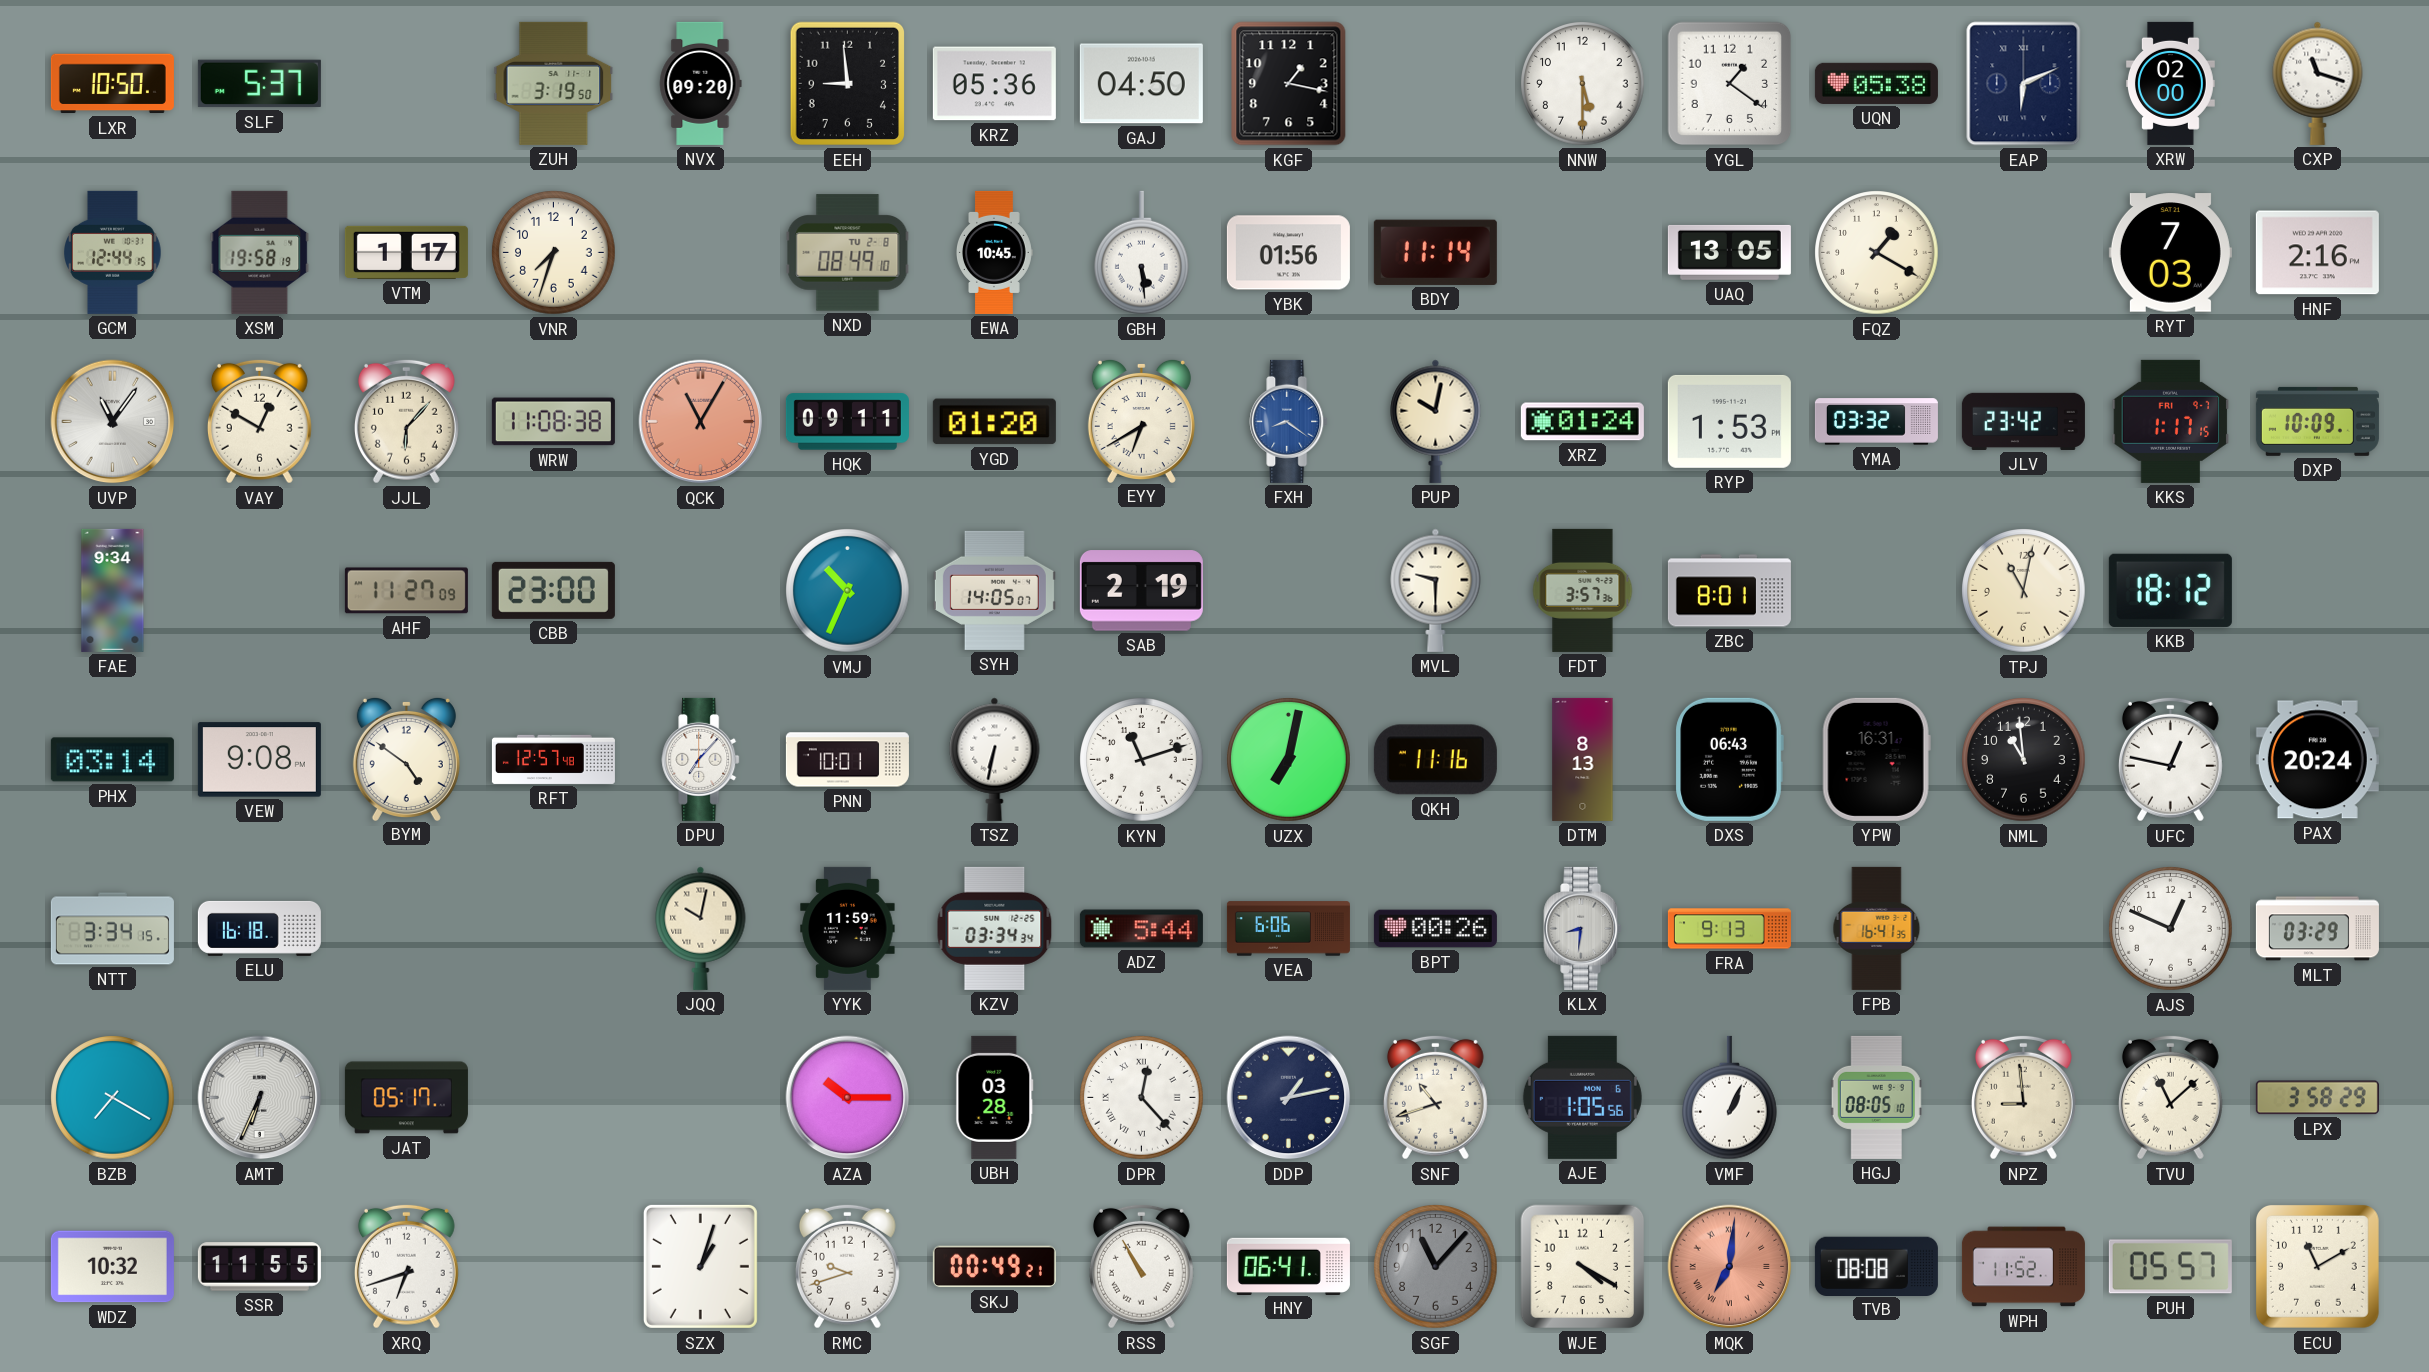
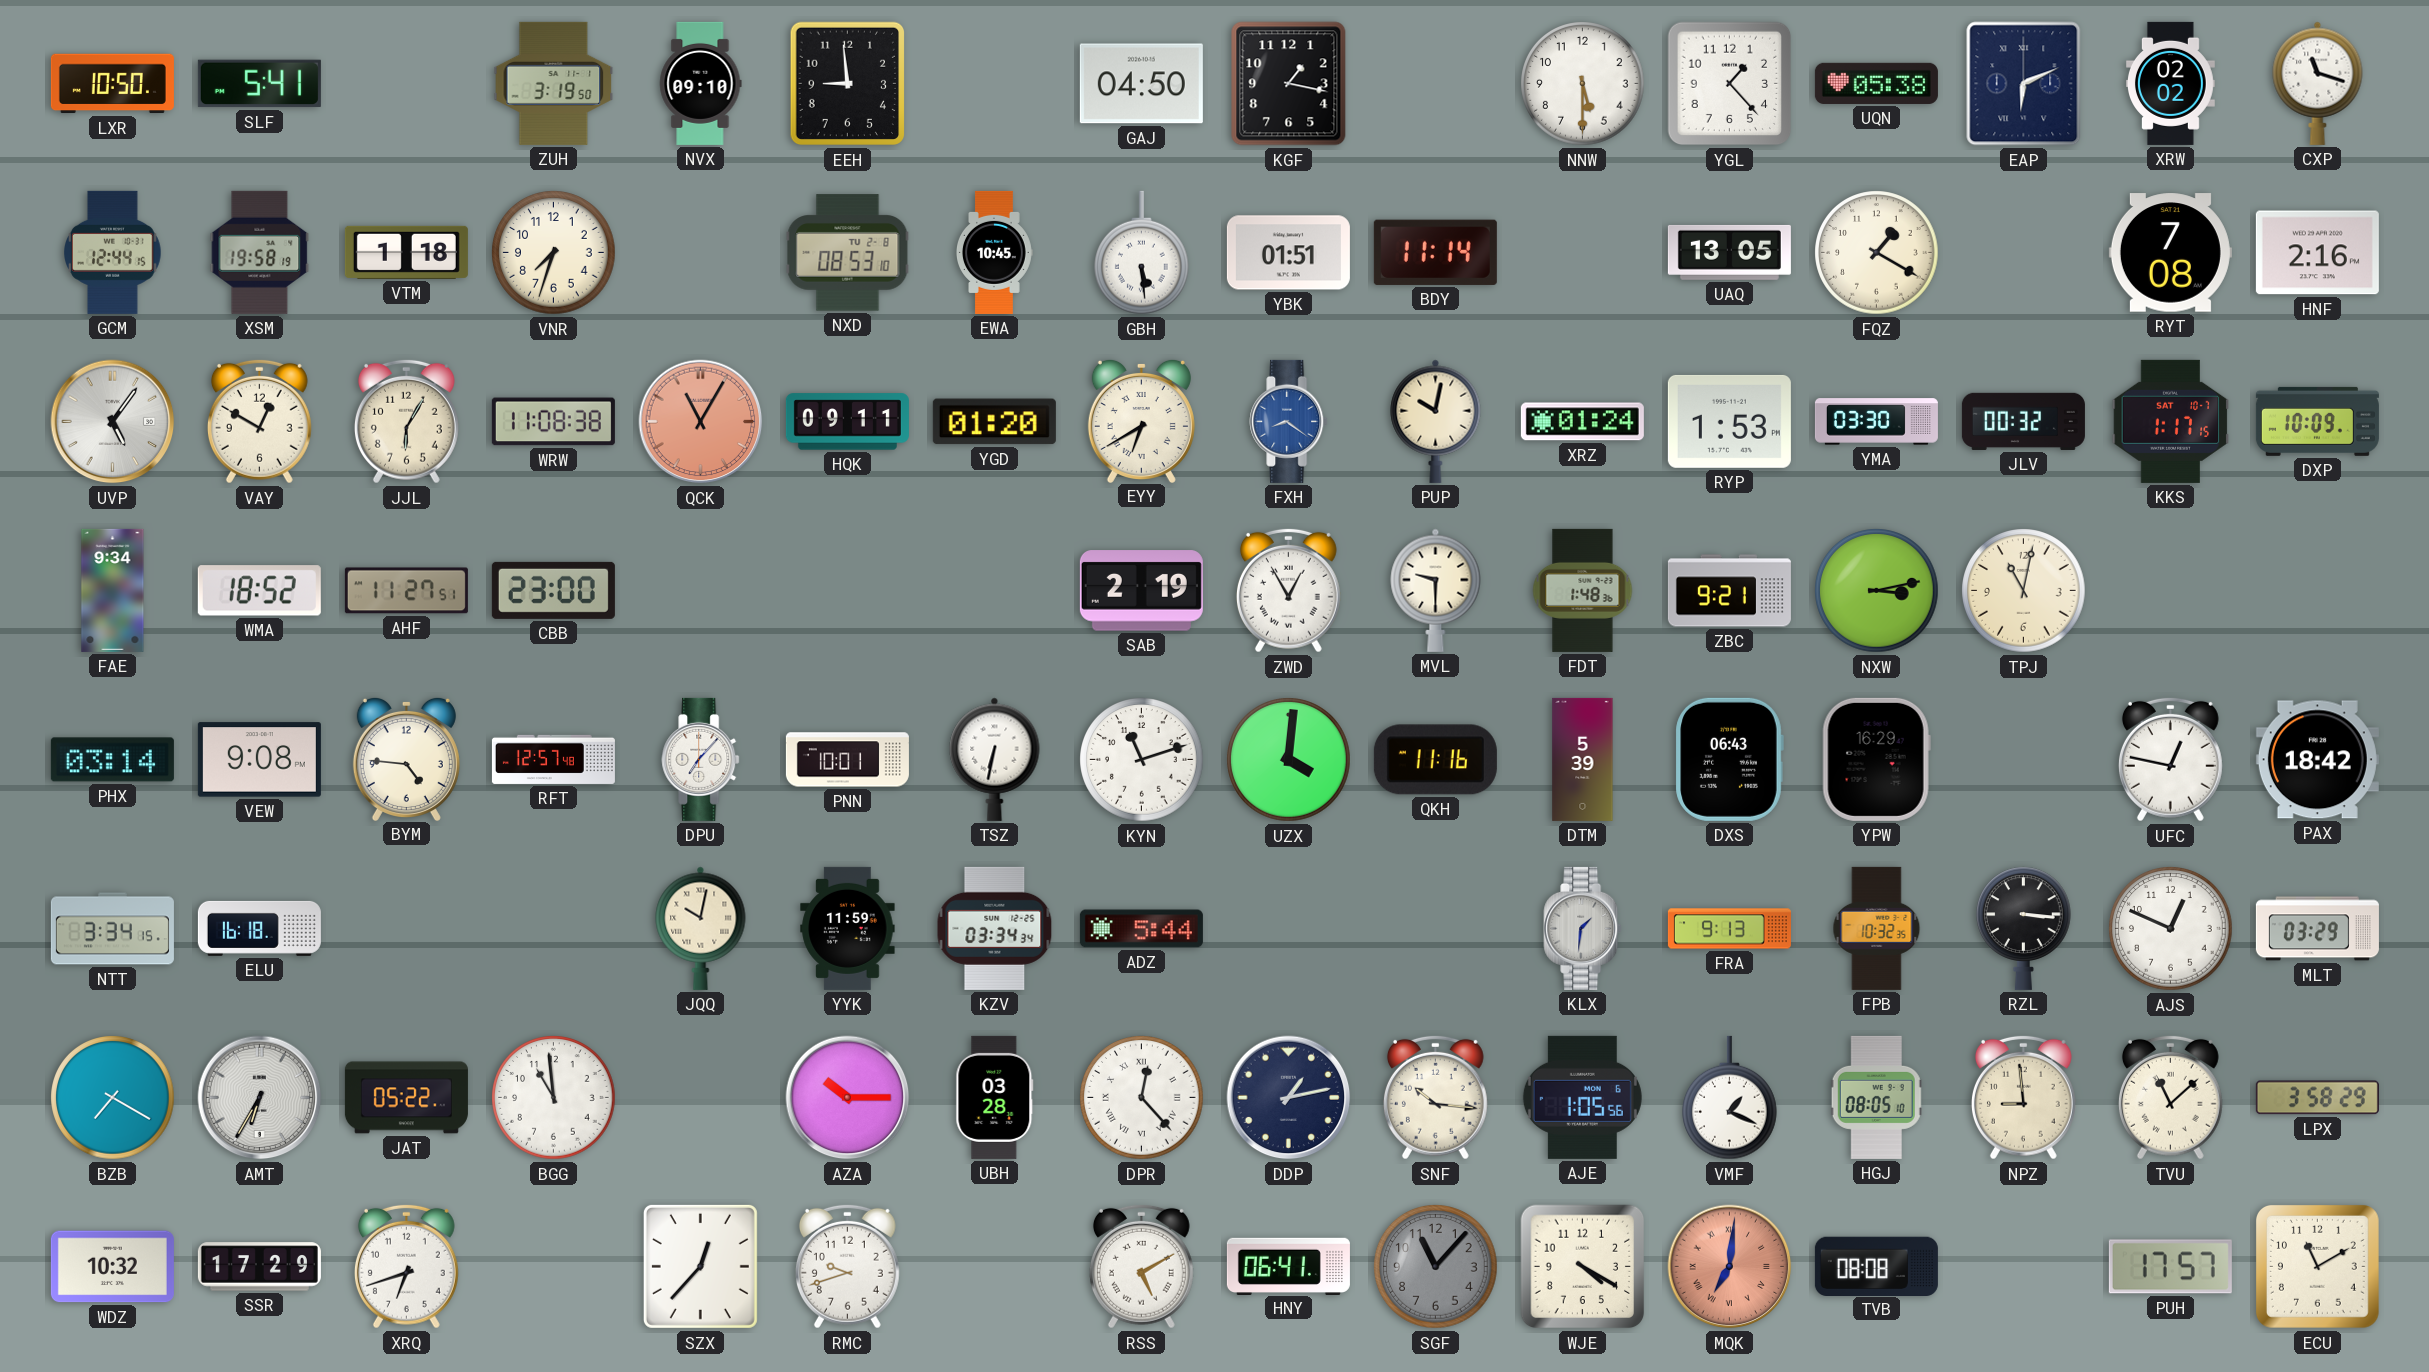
SLF: 5:37 -> 5:41 (259, 84)
NVX: 09:20 -> 09:10 (701, 83)
KRZ: 05:36 -> none (994, 84)
YGL: 1:21 -> 1:23 (1730, 84)
XRW: 02:00 -> 02:02 (2171, 83)
VTM: 1:17 -> 1:18 (406, 252)
NXD: 08:49 -> 08:53 (848, 253)
YBK: 01:56 -> 01:51 (1288, 253)
RYT: 7:03 -> 7:08 (2170, 253)
UVP: 11:06 -> 5:06 (113, 422)
JJL: 6:07 -> 6:05 (406, 421)
YMA: 03:32 -> 03:30 (1876, 422)
JLV: 23:42 -> 00:32 (2023, 421)
KKS date: FRI 9-7 -> SAT 10-7 (2171, 421)
WMA: none -> 18:52 (259, 591)
AHF: 11:27:09 -> 11:27:51 (406, 591)
VMJ: 10:34 -> none (848, 591)
SYH: 14:05 -> none (994, 590)
ZWD: none -> 12:55 (1288, 590)
FDT: 3:57 -> 1:48 (1583, 590)
ZBC: 8:01 -> 9:21 (1729, 591)
NXW: none -> 3:13 (1877, 591)
KKB: 18:12 -> none (2170, 590)
BYM: 4:51 -> 4:46 (406, 758)
UZX: 7:02 -> 4:01 (1289, 760)
DTM: 8:13 -> 5:39 (1583, 759)
YPW: 16:31 -> 16:29 (1876, 759)
NML: 10:59 -> none (2024, 760)
PAX: 20:24 -> 18:42 (2317, 760)
VEA: 6:06 -> none (1288, 929)
BPT: 00:26 -> none (1435, 929)
KLX: 8:31 -> 1:31 (1583, 928)
FPB: 16:41 -> 10:32 (1877, 928)
RZL: none -> 3:16 (2024, 928)
AMT: 6:34 -> 6:35 (260, 1098)
JAT: 05:17 -> 05:22 (406, 1098)
BGG: none -> 10:59 (554, 1098)
SNF: 10:42 -> 10:16 (1435, 1097)
VMF: 1:04 -> 1:19 (1730, 1098)
SSR: 11:55 -> 17:29 (259, 1267)
SZX: 1:03 -> 12:37 (700, 1266)
SKJ: 00:49 -> none (994, 1267)
RSS: 10:55 -> 5:10 (1141, 1266)
WPH: 11:52 -> none (2023, 1267)
PUH: 05:57 -> 17:57 (2170, 1267)
